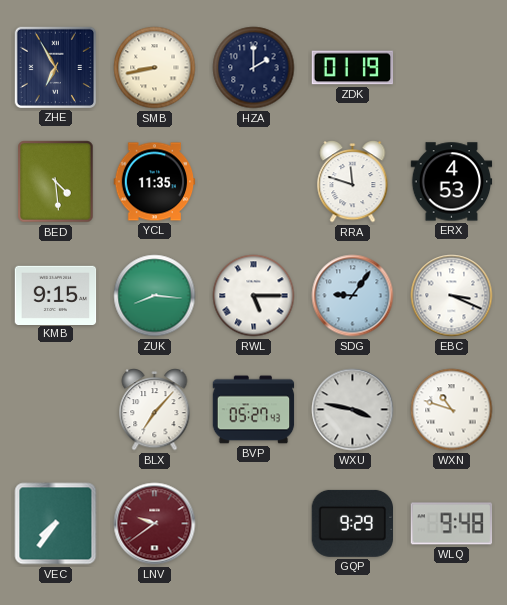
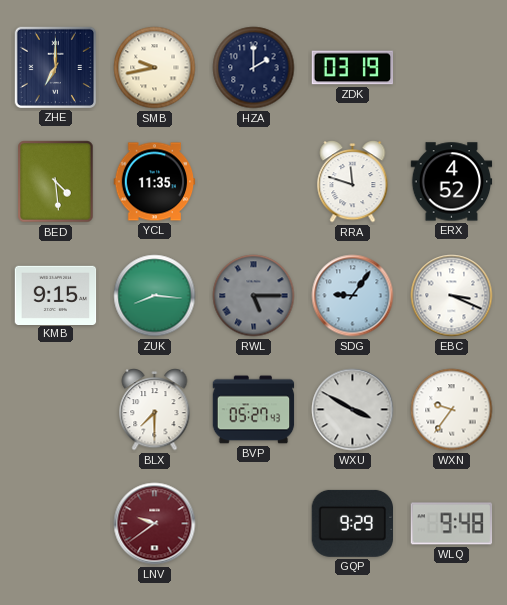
ZHE: 6:55 -> 7:00 (55, 67)
SMB: 8:43 -> 9:43 (155, 68)
ZDK: 01:19 -> 03:19 (353, 68)
ERX: 4:53 -> 4:52 (452, 182)
RWL dial: white -> grey (254, 296)
BLX: 7:07 -> 7:30 (155, 410)
WXU: 3:47 -> 3:50 (353, 410)
WXN: 10:48 -> 9:36 (452, 410)
VEC: 7:36 -> none (56, 524)
